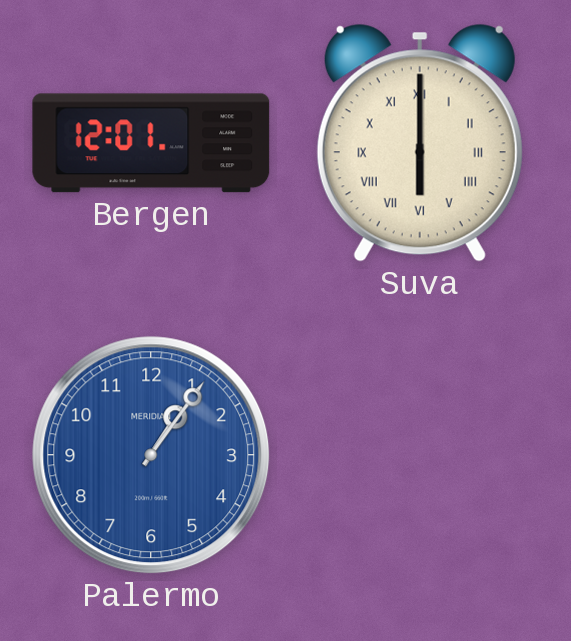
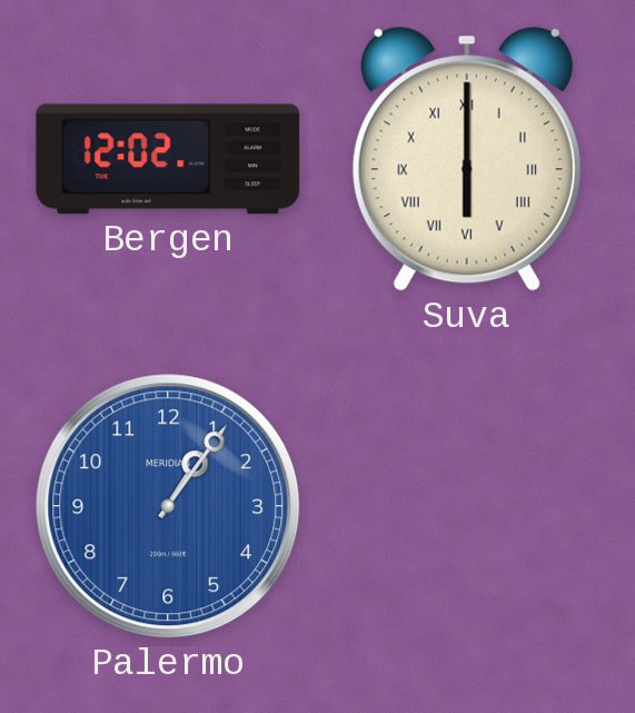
Bergen: 12:01 -> 12:02 (168, 159)
